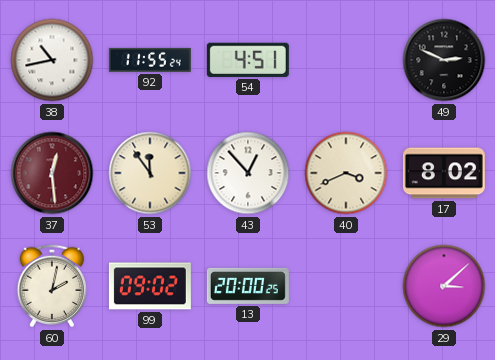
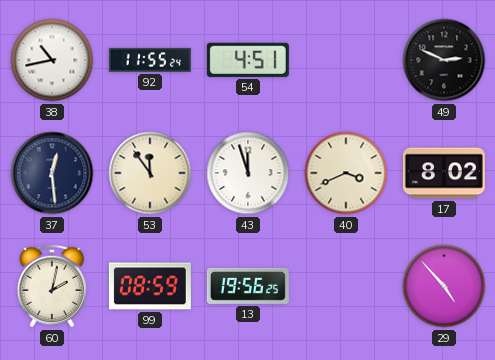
37 dial: burgundy -> navy (52, 173)
43: 12:53 -> 11:57 (248, 173)
99: 09:02 -> 08:59 (150, 286)
13: 20:00 -> 19:56 (248, 286)
29: 3:08 -> 4:53 (444, 286)
